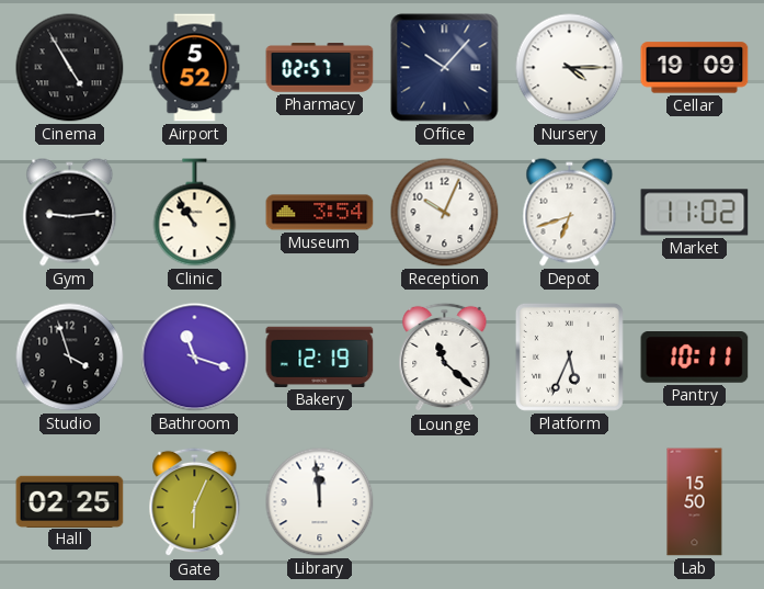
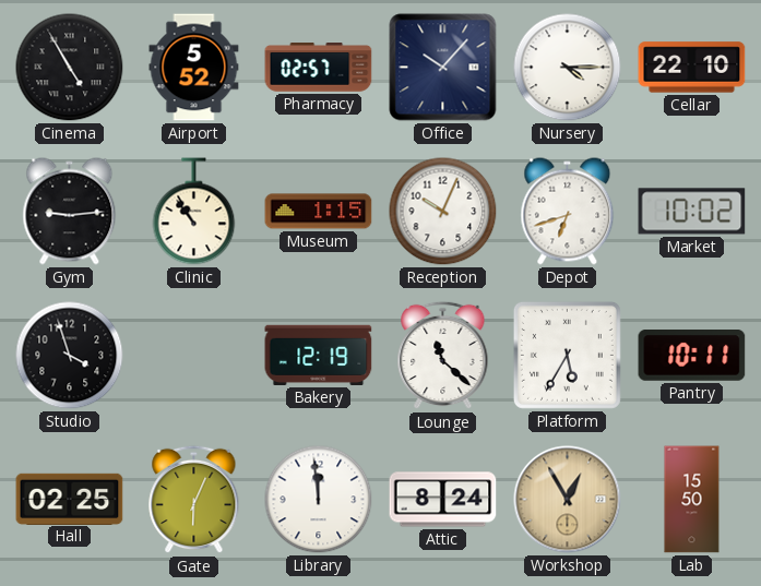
Cellar: 19:09 -> 22:10 (692, 68)
Museum: 3:54 -> 1:15 (319, 212)
Market: 11:02 -> 10:02 (692, 212)
Bathroom: 11:18 -> none (195, 358)
Platform: 5:34 -> 5:35 (567, 355)
Attic: none -> 8:24 (443, 500)
Workshop: none -> 12:55 (568, 500)
